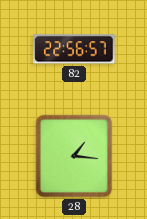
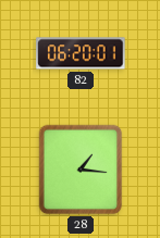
82: 22:56 -> 06:20 (81, 53)
